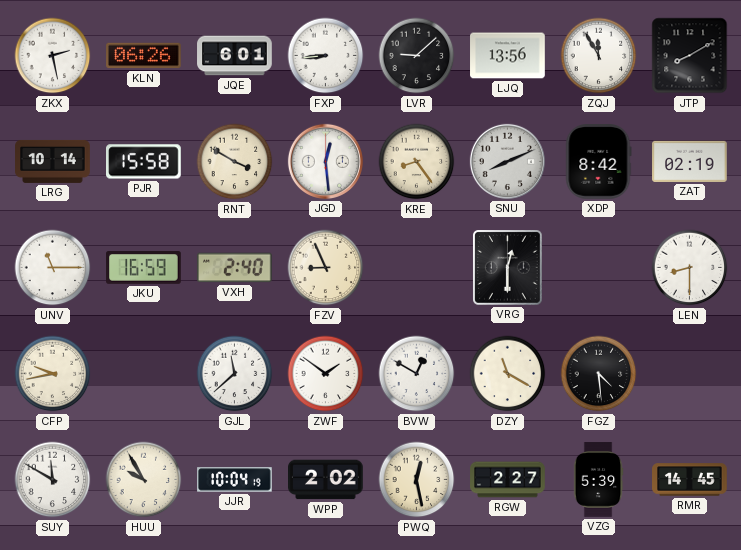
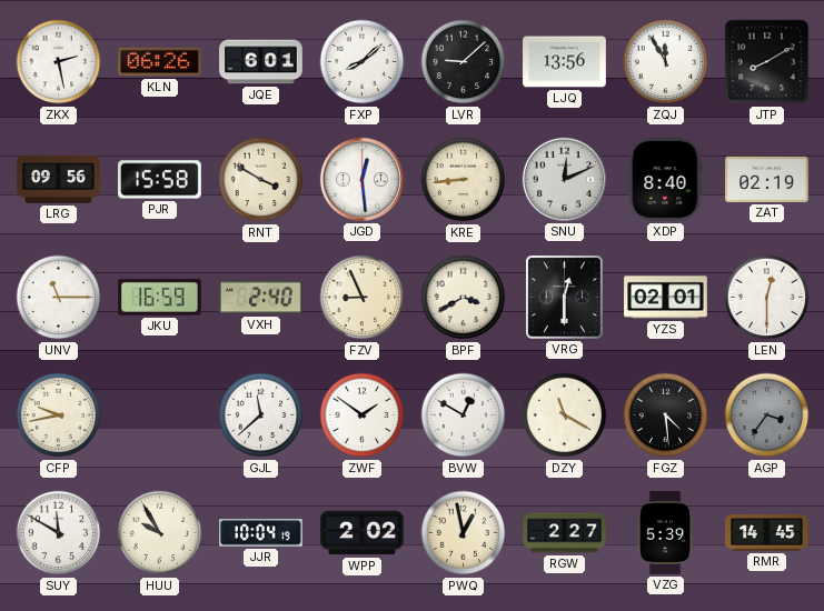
FXP: 8:44 -> 8:08 (363, 62)
LRG: 10:14 -> 09:56 (59, 179)
KRE: 8:24 -> 8:44 (464, 180)
SNU: 8:11 -> 12:11 (564, 179)
XDP: 8:42 -> 8:40 (666, 180)
BPF: none -> 3:40 (464, 298)
YZS: none -> 02:01 (666, 298)
LEN: 8:30 -> 12:30 (767, 298)
AGP: none -> 3:36 (767, 415)
PWQ: 12:28 -> 12:58 (464, 533)
